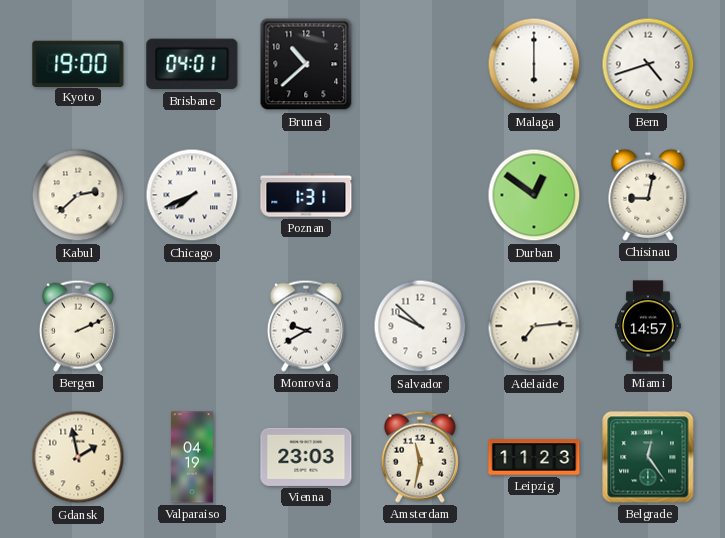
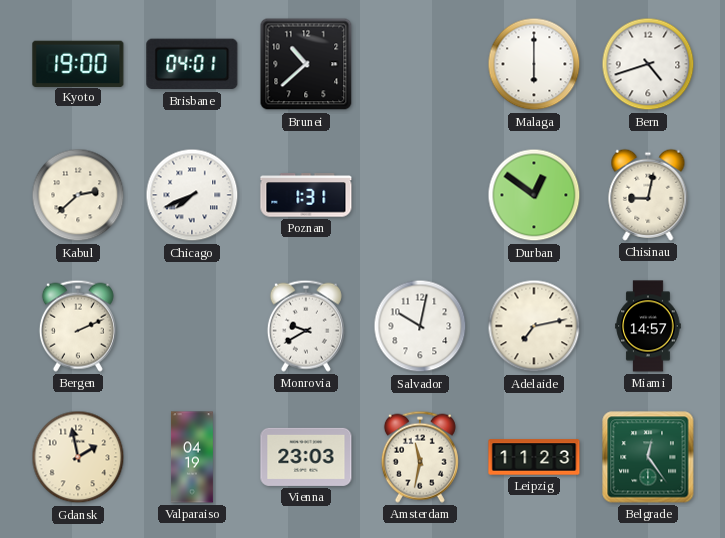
Salvador: 9:52 -> 10:02 (420, 326)
Adelaide: 7:14 -> 7:13 (534, 326)
